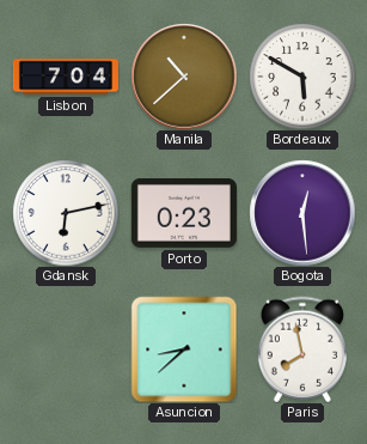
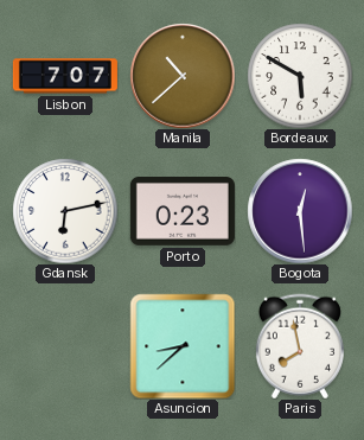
Lisbon: 7:04 -> 7:07 (65, 76)
